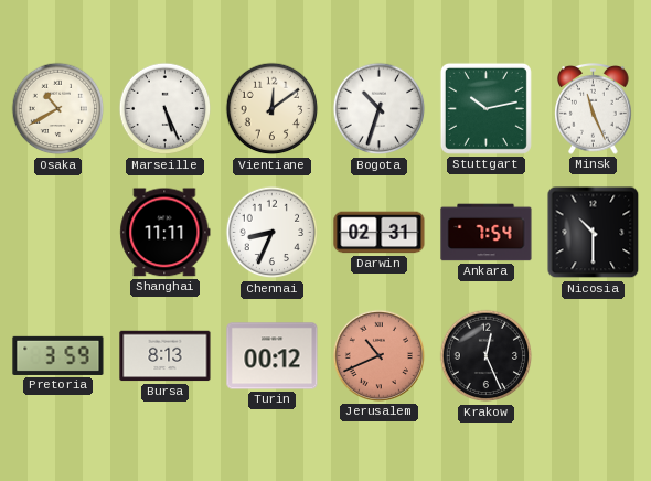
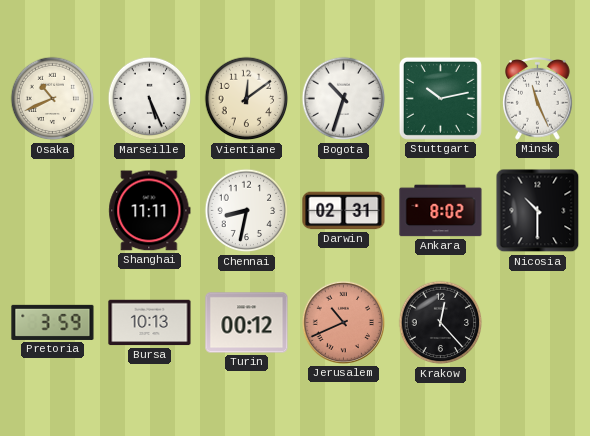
Osaka: 10:40 -> 10:41 (53, 99)
Chennai: 8:34 -> 8:32 (247, 211)
Ankara: 7:54 -> 8:02 (441, 211)
Bursa: 8:13 -> 10:13 (150, 323)
Krakow: 12:26 -> 12:23 (441, 323)
